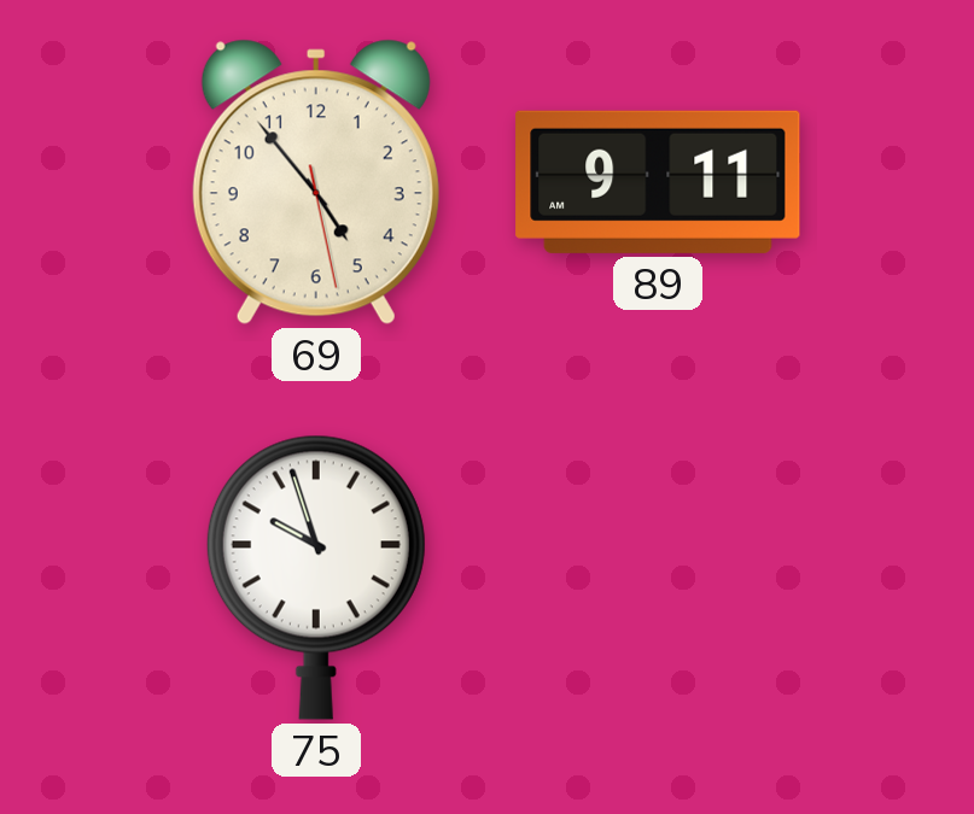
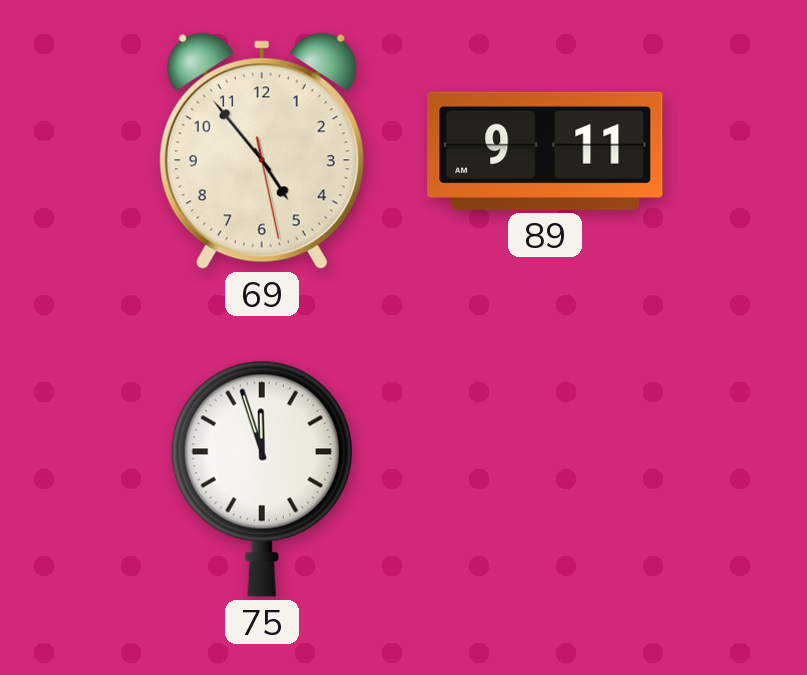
75: 9:57 -> 11:57 (262, 479)
